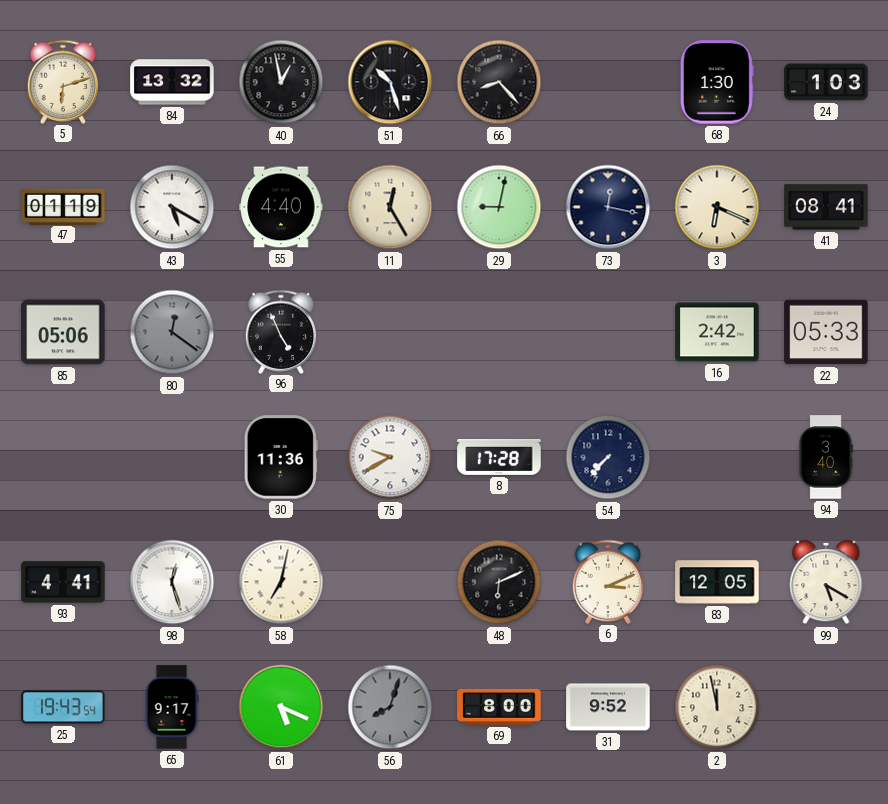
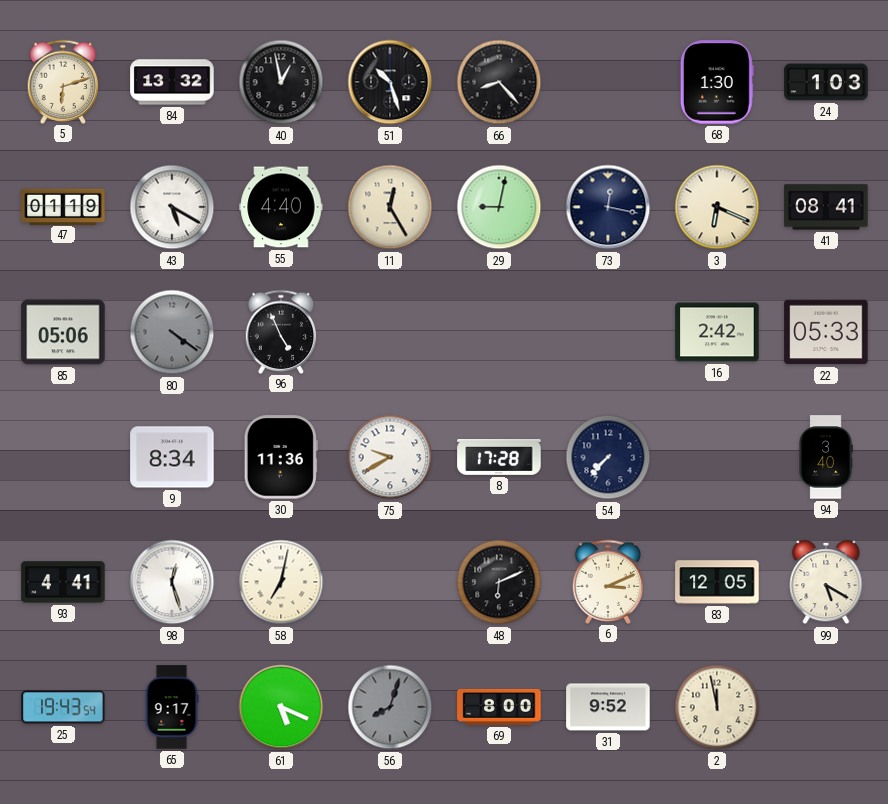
80: 12:21 -> 4:21 (172, 332)
9: none -> 8:34 (172, 457)
